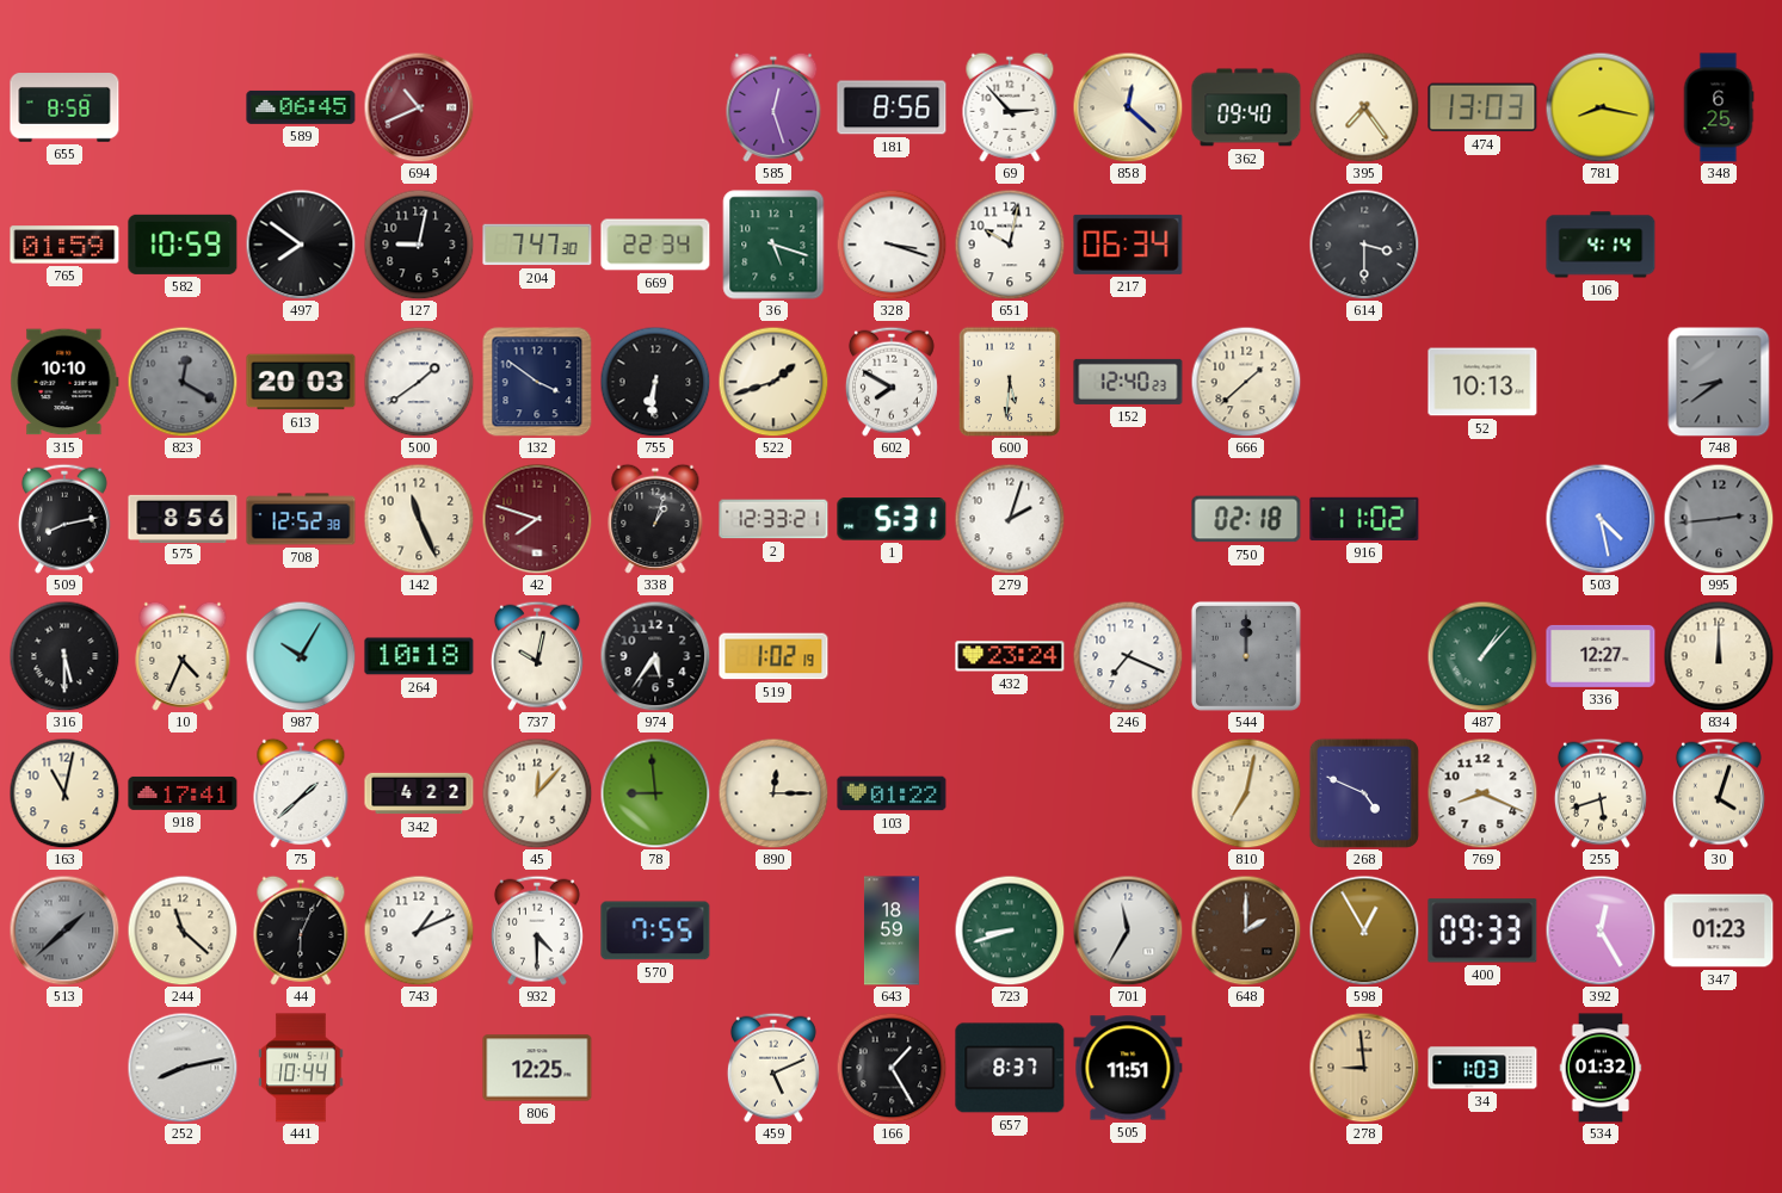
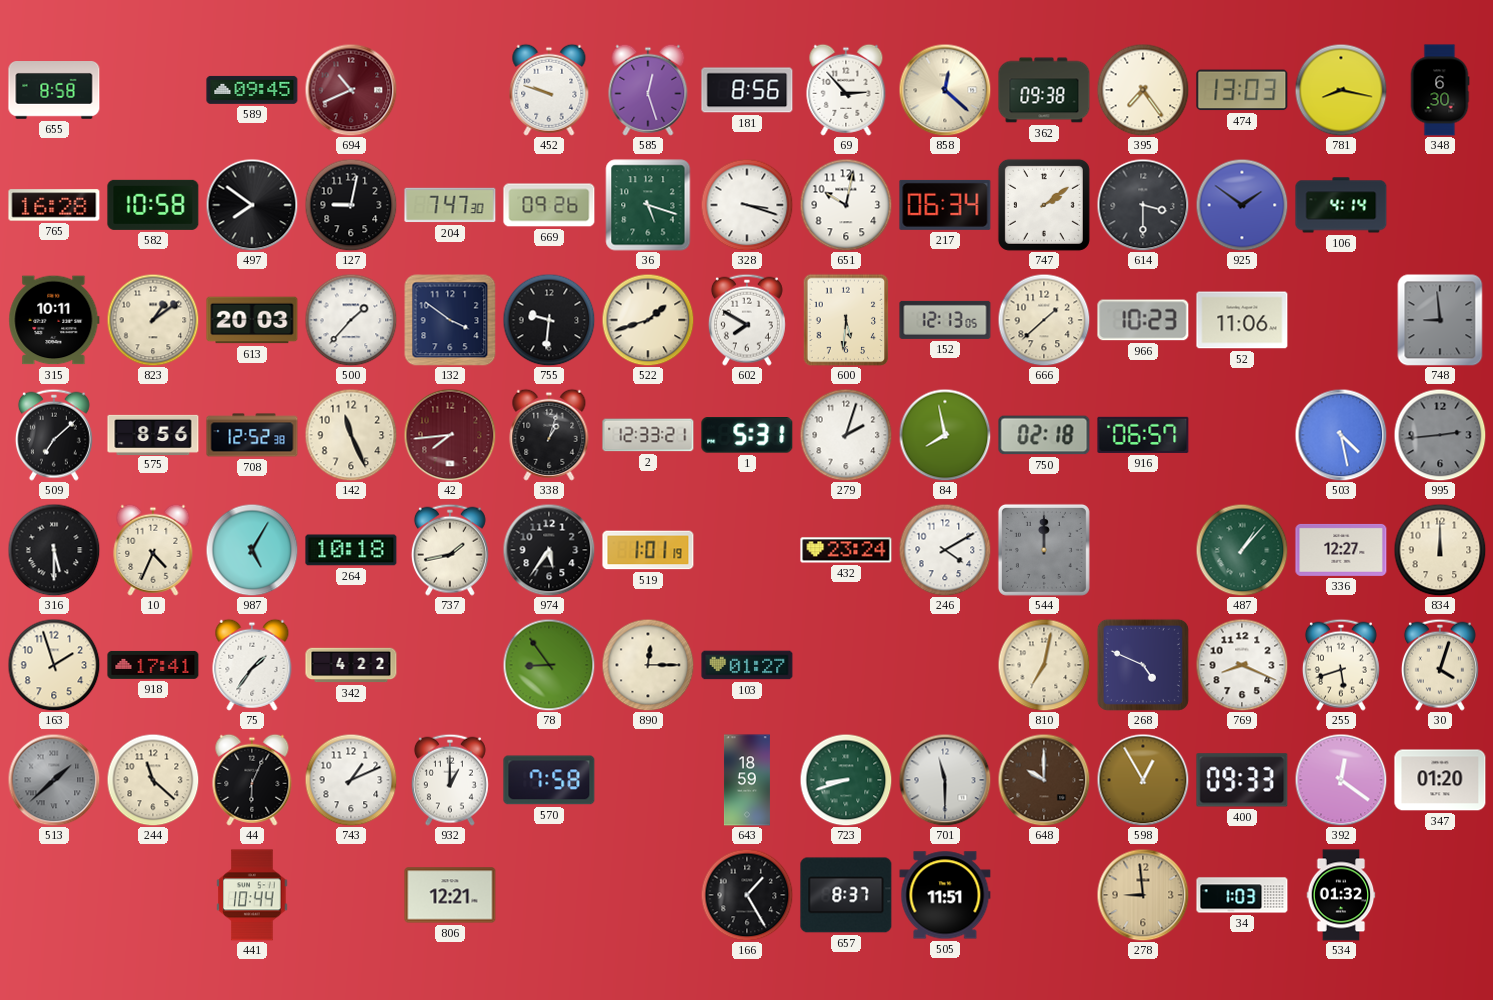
589: 06:45 -> 09:45 (252, 90)
452: none -> 9:48 (549, 90)
362: 09:40 -> 09:38 (1044, 90)
348: 6:25 -> 6:30 (1440, 90)
765: 01:59 -> 16:28 (54, 205)
582: 10:59 -> 10:58 (153, 205)
669: 22:34 -> 09:26 (549, 205)
747: none -> 2:09 (1044, 205)
925: none -> 1:51 (1242, 205)
315: 10:10 -> 10:11 (54, 320)
823: 12:20 -> 1:09 (153, 320)
823 dial: grey -> cream (153, 320)
500: 1:39 -> 1:37 (351, 320)
755: 6:31 -> 9:31 (549, 320)
152: 12:40 -> 12:13 (945, 320)
966: none -> 10:23 (1143, 320)
52: 10:13 -> 11:06 (1242, 320)
748: 8:39 -> 8:59 (1440, 320)
509: 8:13 -> 7:08 (54, 435)
42: 7:48 -> 7:44 (450, 435)
84: none -> 7:58 (945, 435)
916: 11:02 -> 06:57 (1143, 435)
987: 10:05 -> 5:05 (252, 550)
737: 10:02 -> 1:43 (450, 550)
519: 1:02 -> 1:01 (648, 550)
246: 7:19 -> 4:10 (945, 550)
163: 11:02 -> 1:57 (54, 665)
75: 1:38 -> 1:36 (252, 665)
45: 12:07 -> none (537, 793)
78: 8:59 -> 8:54 (549, 665)
103: 01:22 -> 01:27 (747, 665)
932: 4:30 -> 1:00 (450, 780)
570: 7:55 -> 7:58 (549, 780)
701: 11:35 -> 11:30 (945, 780)
648: 2:00 -> 10:00 (1044, 780)
392: 12:25 -> 12:21 (1341, 780)
347: 01:23 -> 01:20 (1440, 780)
252: 8:13 -> none (183, 1068)
806: 12:25 -> 12:21 (450, 895)
459: 5:11 -> none (773, 1068)
